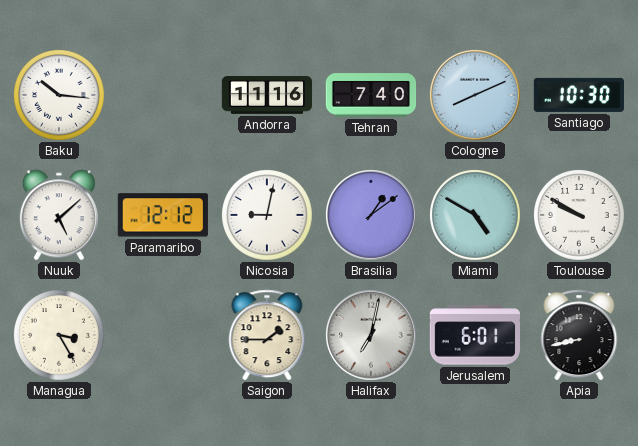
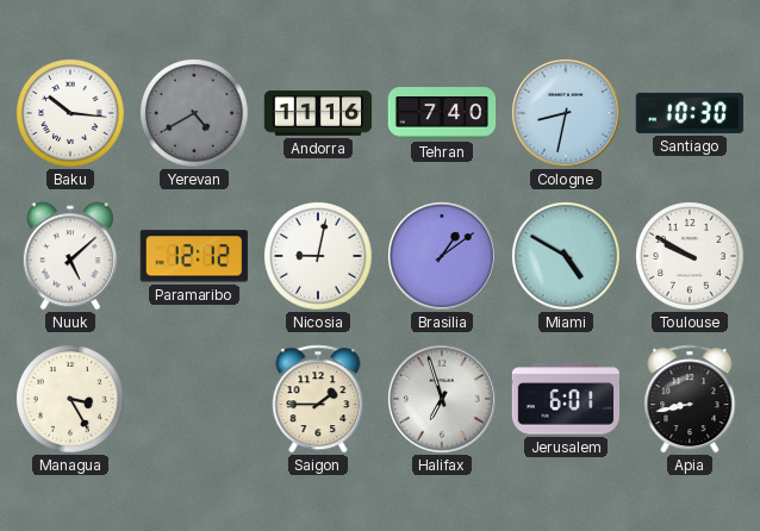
Yerevan: none -> 4:40 (195, 114)
Cologne: 8:11 -> 8:32 (566, 113)
Halifax: 7:02 -> 6:57 (442, 399)
